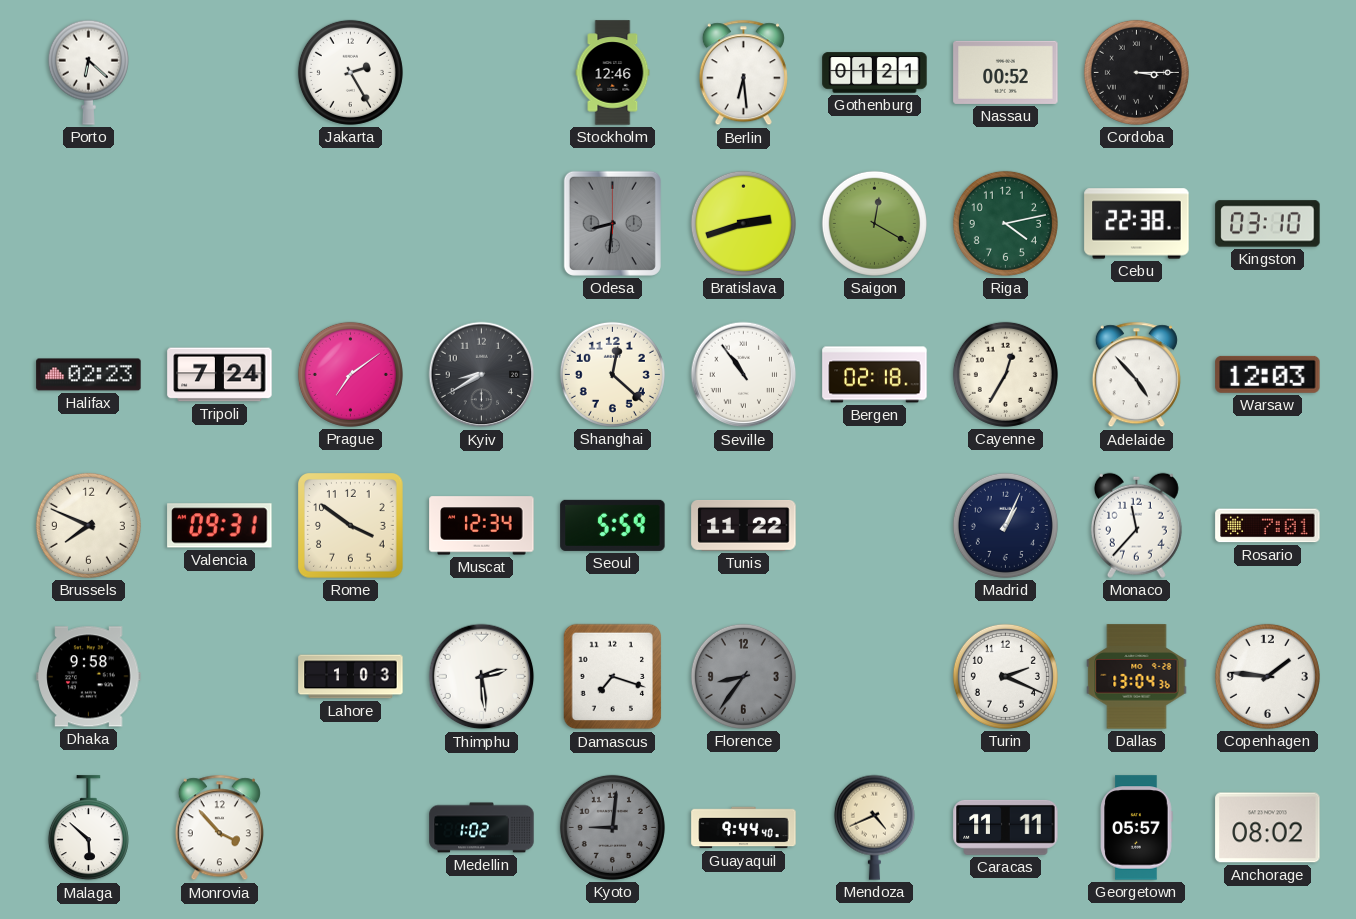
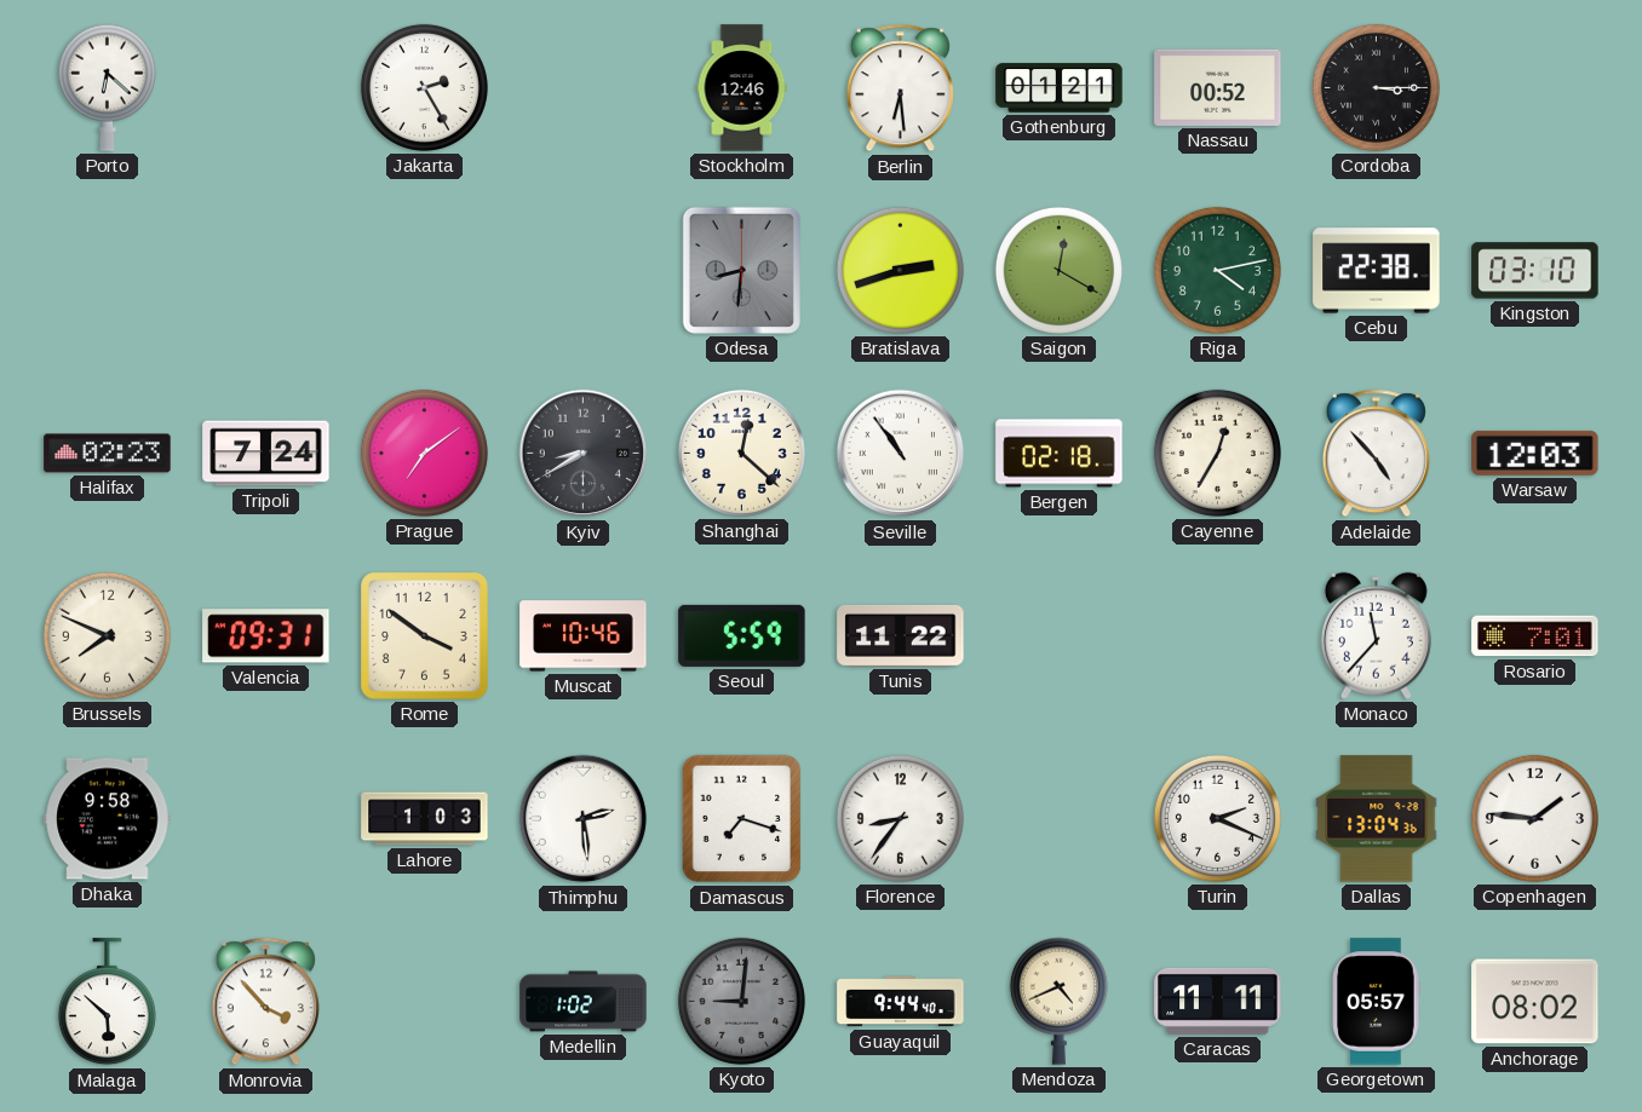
Muscat: 12:34 -> 10:46 (584, 636)
Madrid: 1:04 -> none (1005, 525)
Florence dial: grey -> white (900, 818)
